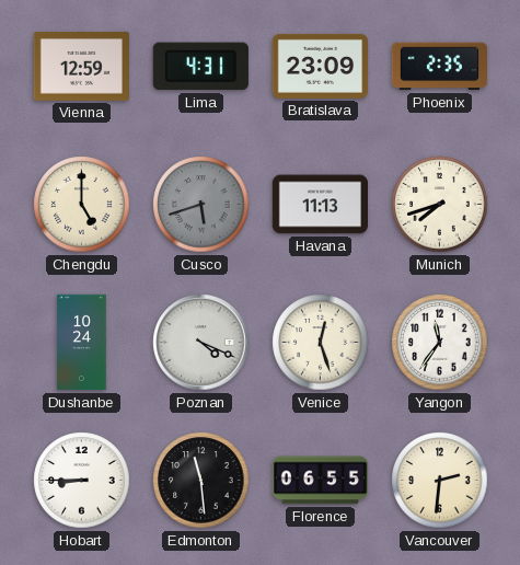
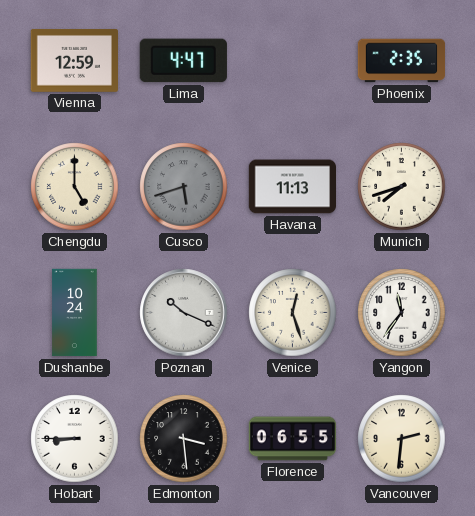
Lima: 4:31 -> 4:47 (183, 61)
Bratislava: 23:09 -> none (320, 66)
Poznan: 4:19 -> 10:19 (184, 313)
Edmonton: 11:29 -> 3:29 (184, 439)
